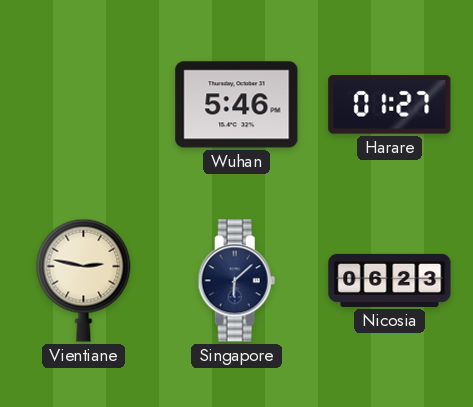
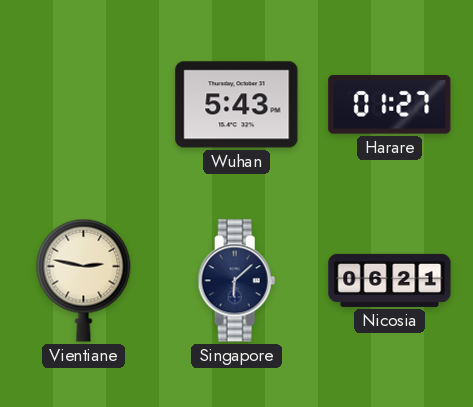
Wuhan: 5:46 -> 5:43 (237, 105)
Nicosia: 06:23 -> 06:21 (390, 280)
